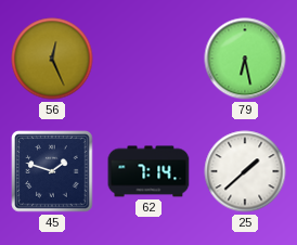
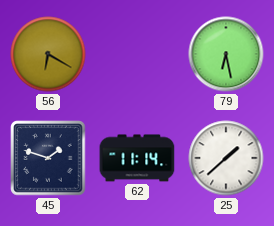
56: 12:26 -> 6:20 (48, 54)
62: 7:14 -> 11:14 (137, 158)
